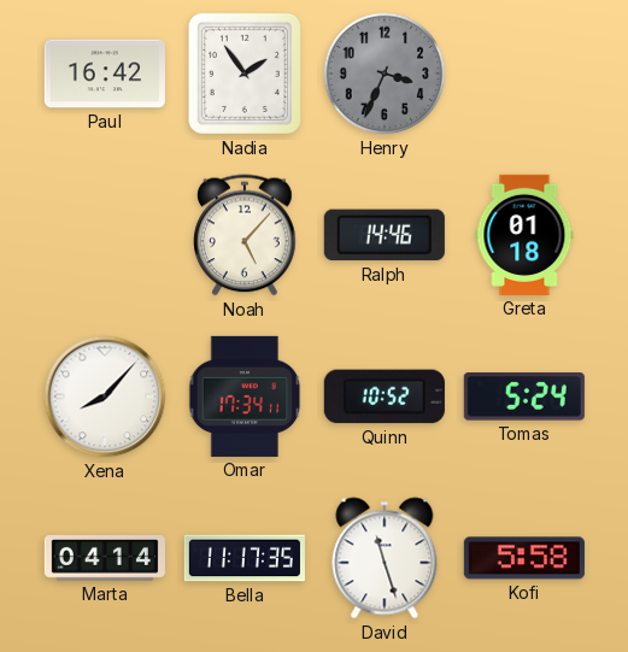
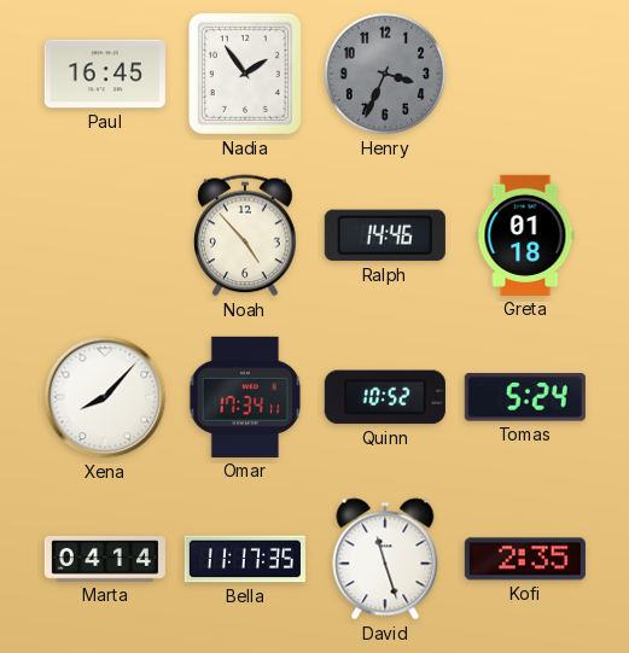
Paul: 16:42 -> 16:45 (105, 74)
Noah: 5:07 -> 4:53 (245, 235)
Kofi: 5:58 -> 2:35 (525, 559)
